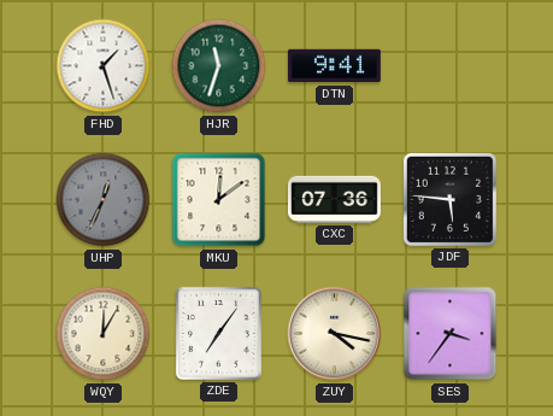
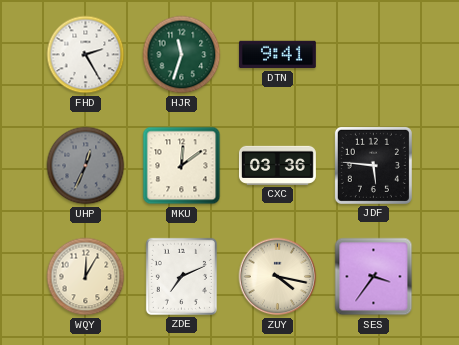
FHD: 1:27 -> 2:25 (86, 55)
CXC: 07:36 -> 03:36 (277, 165)
ZDE: 7:06 -> 7:11 (181, 276)
